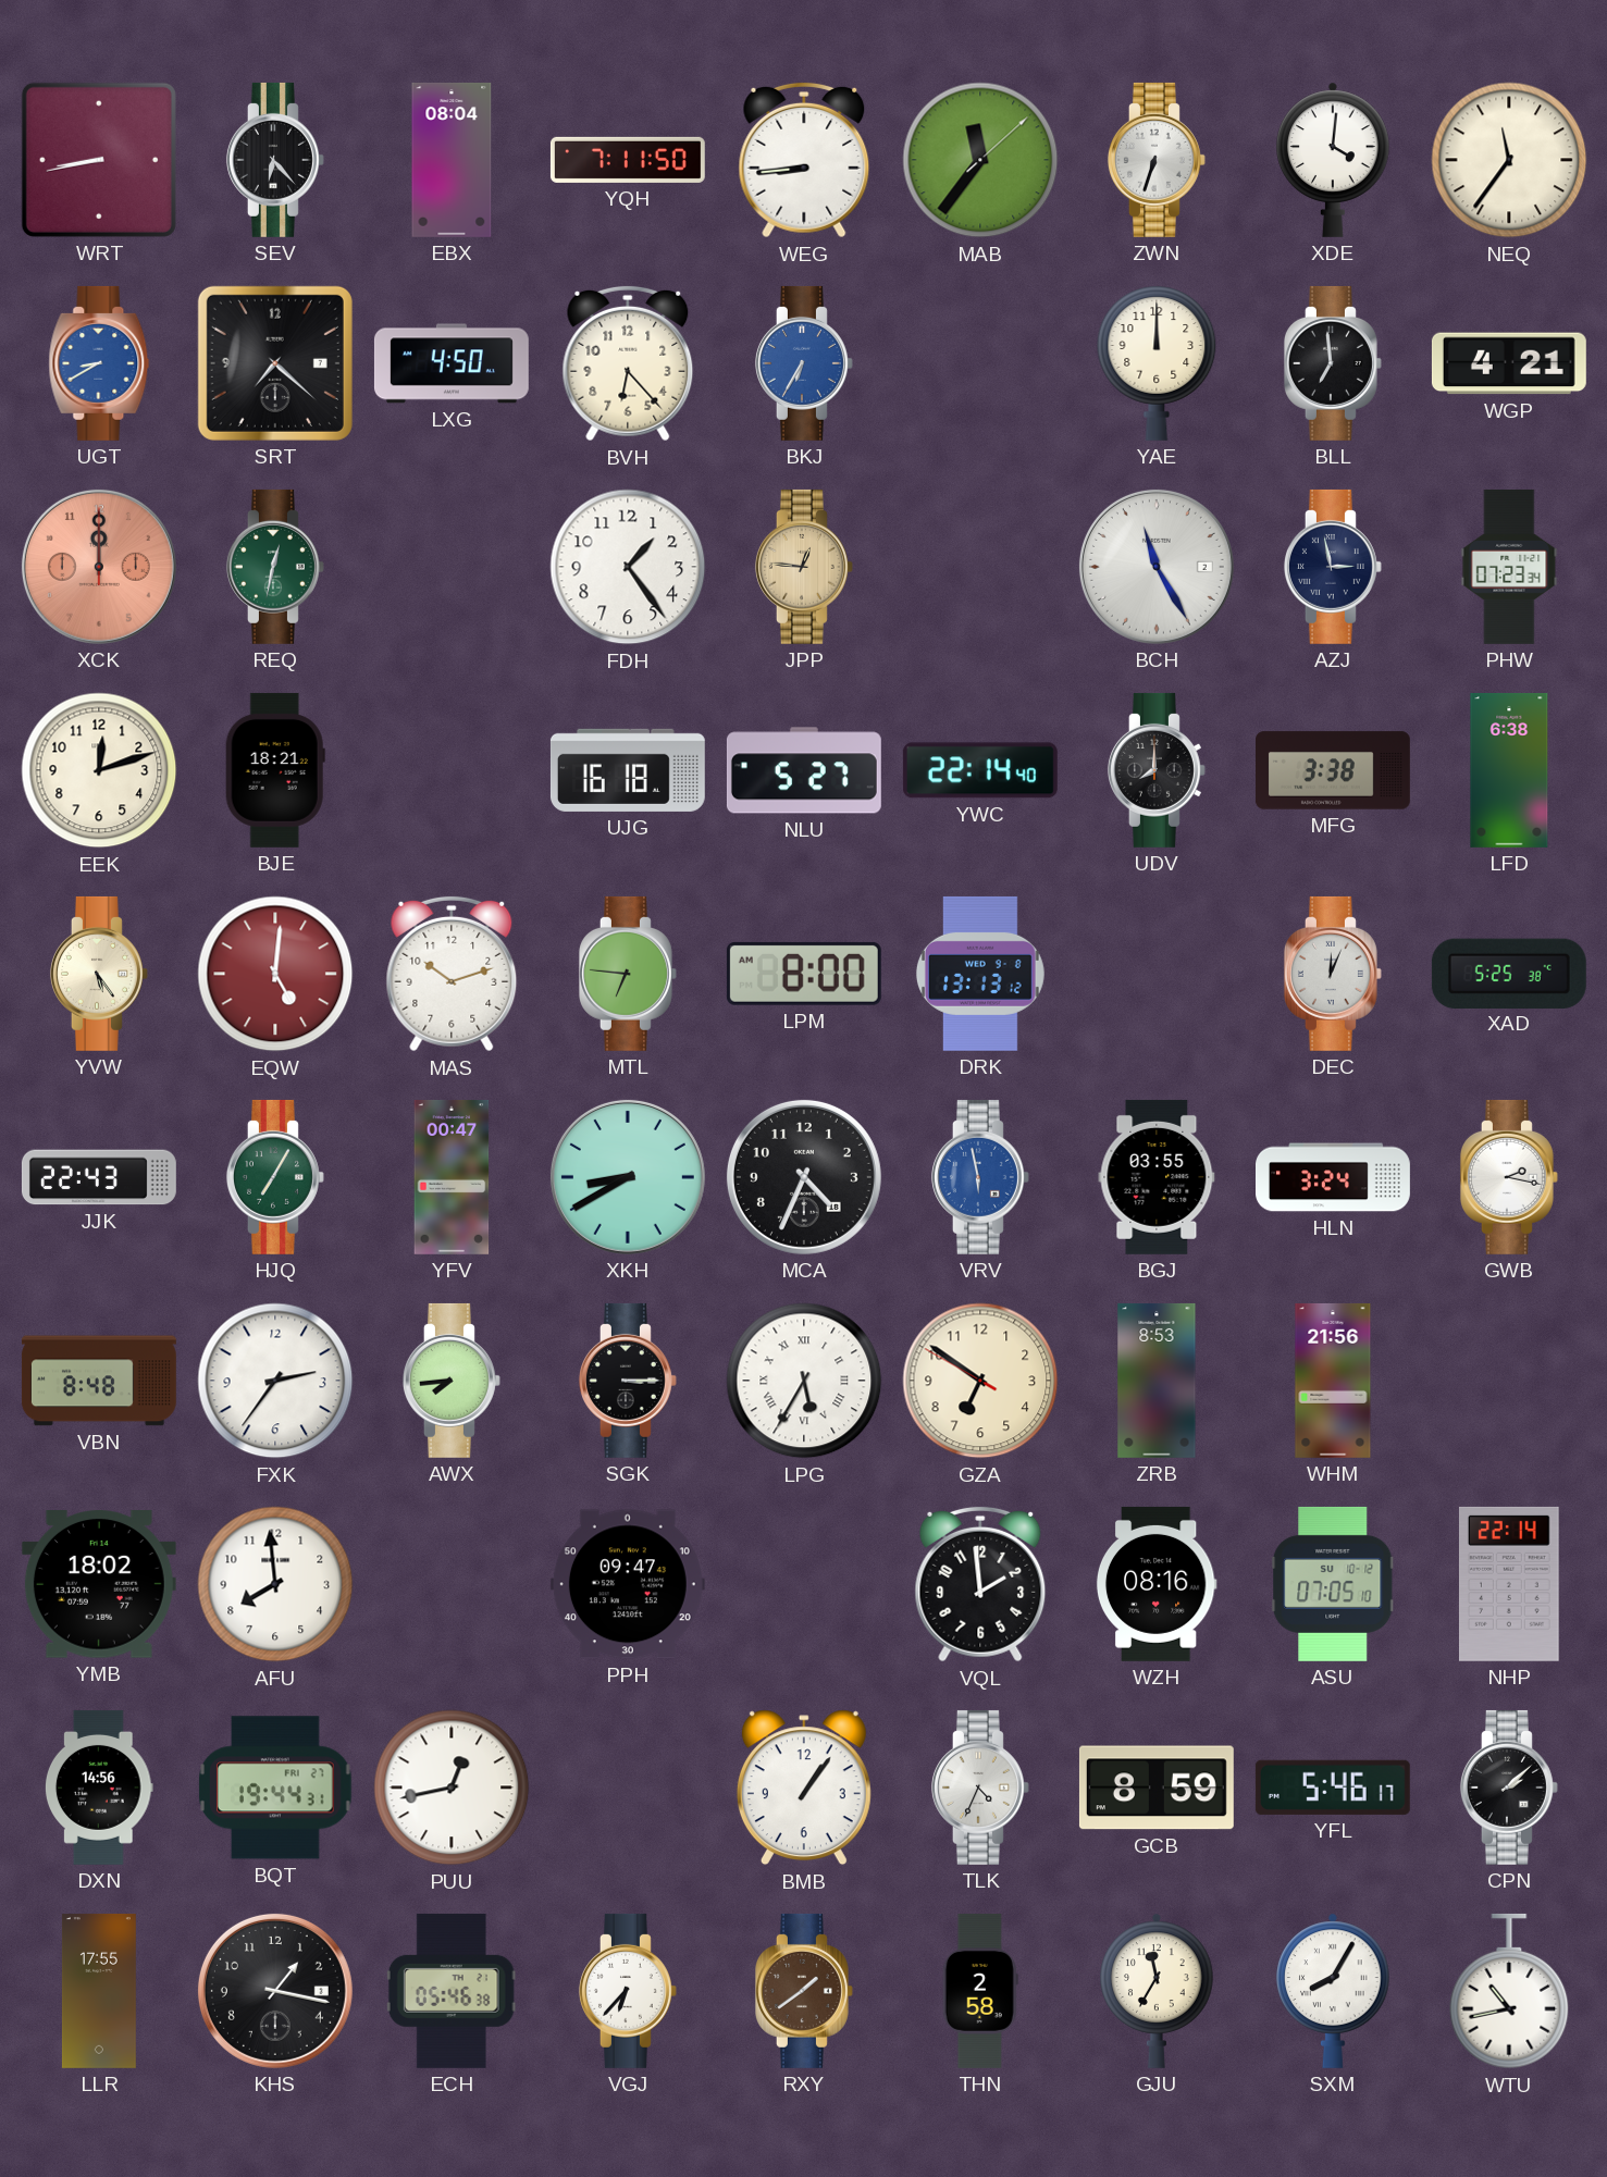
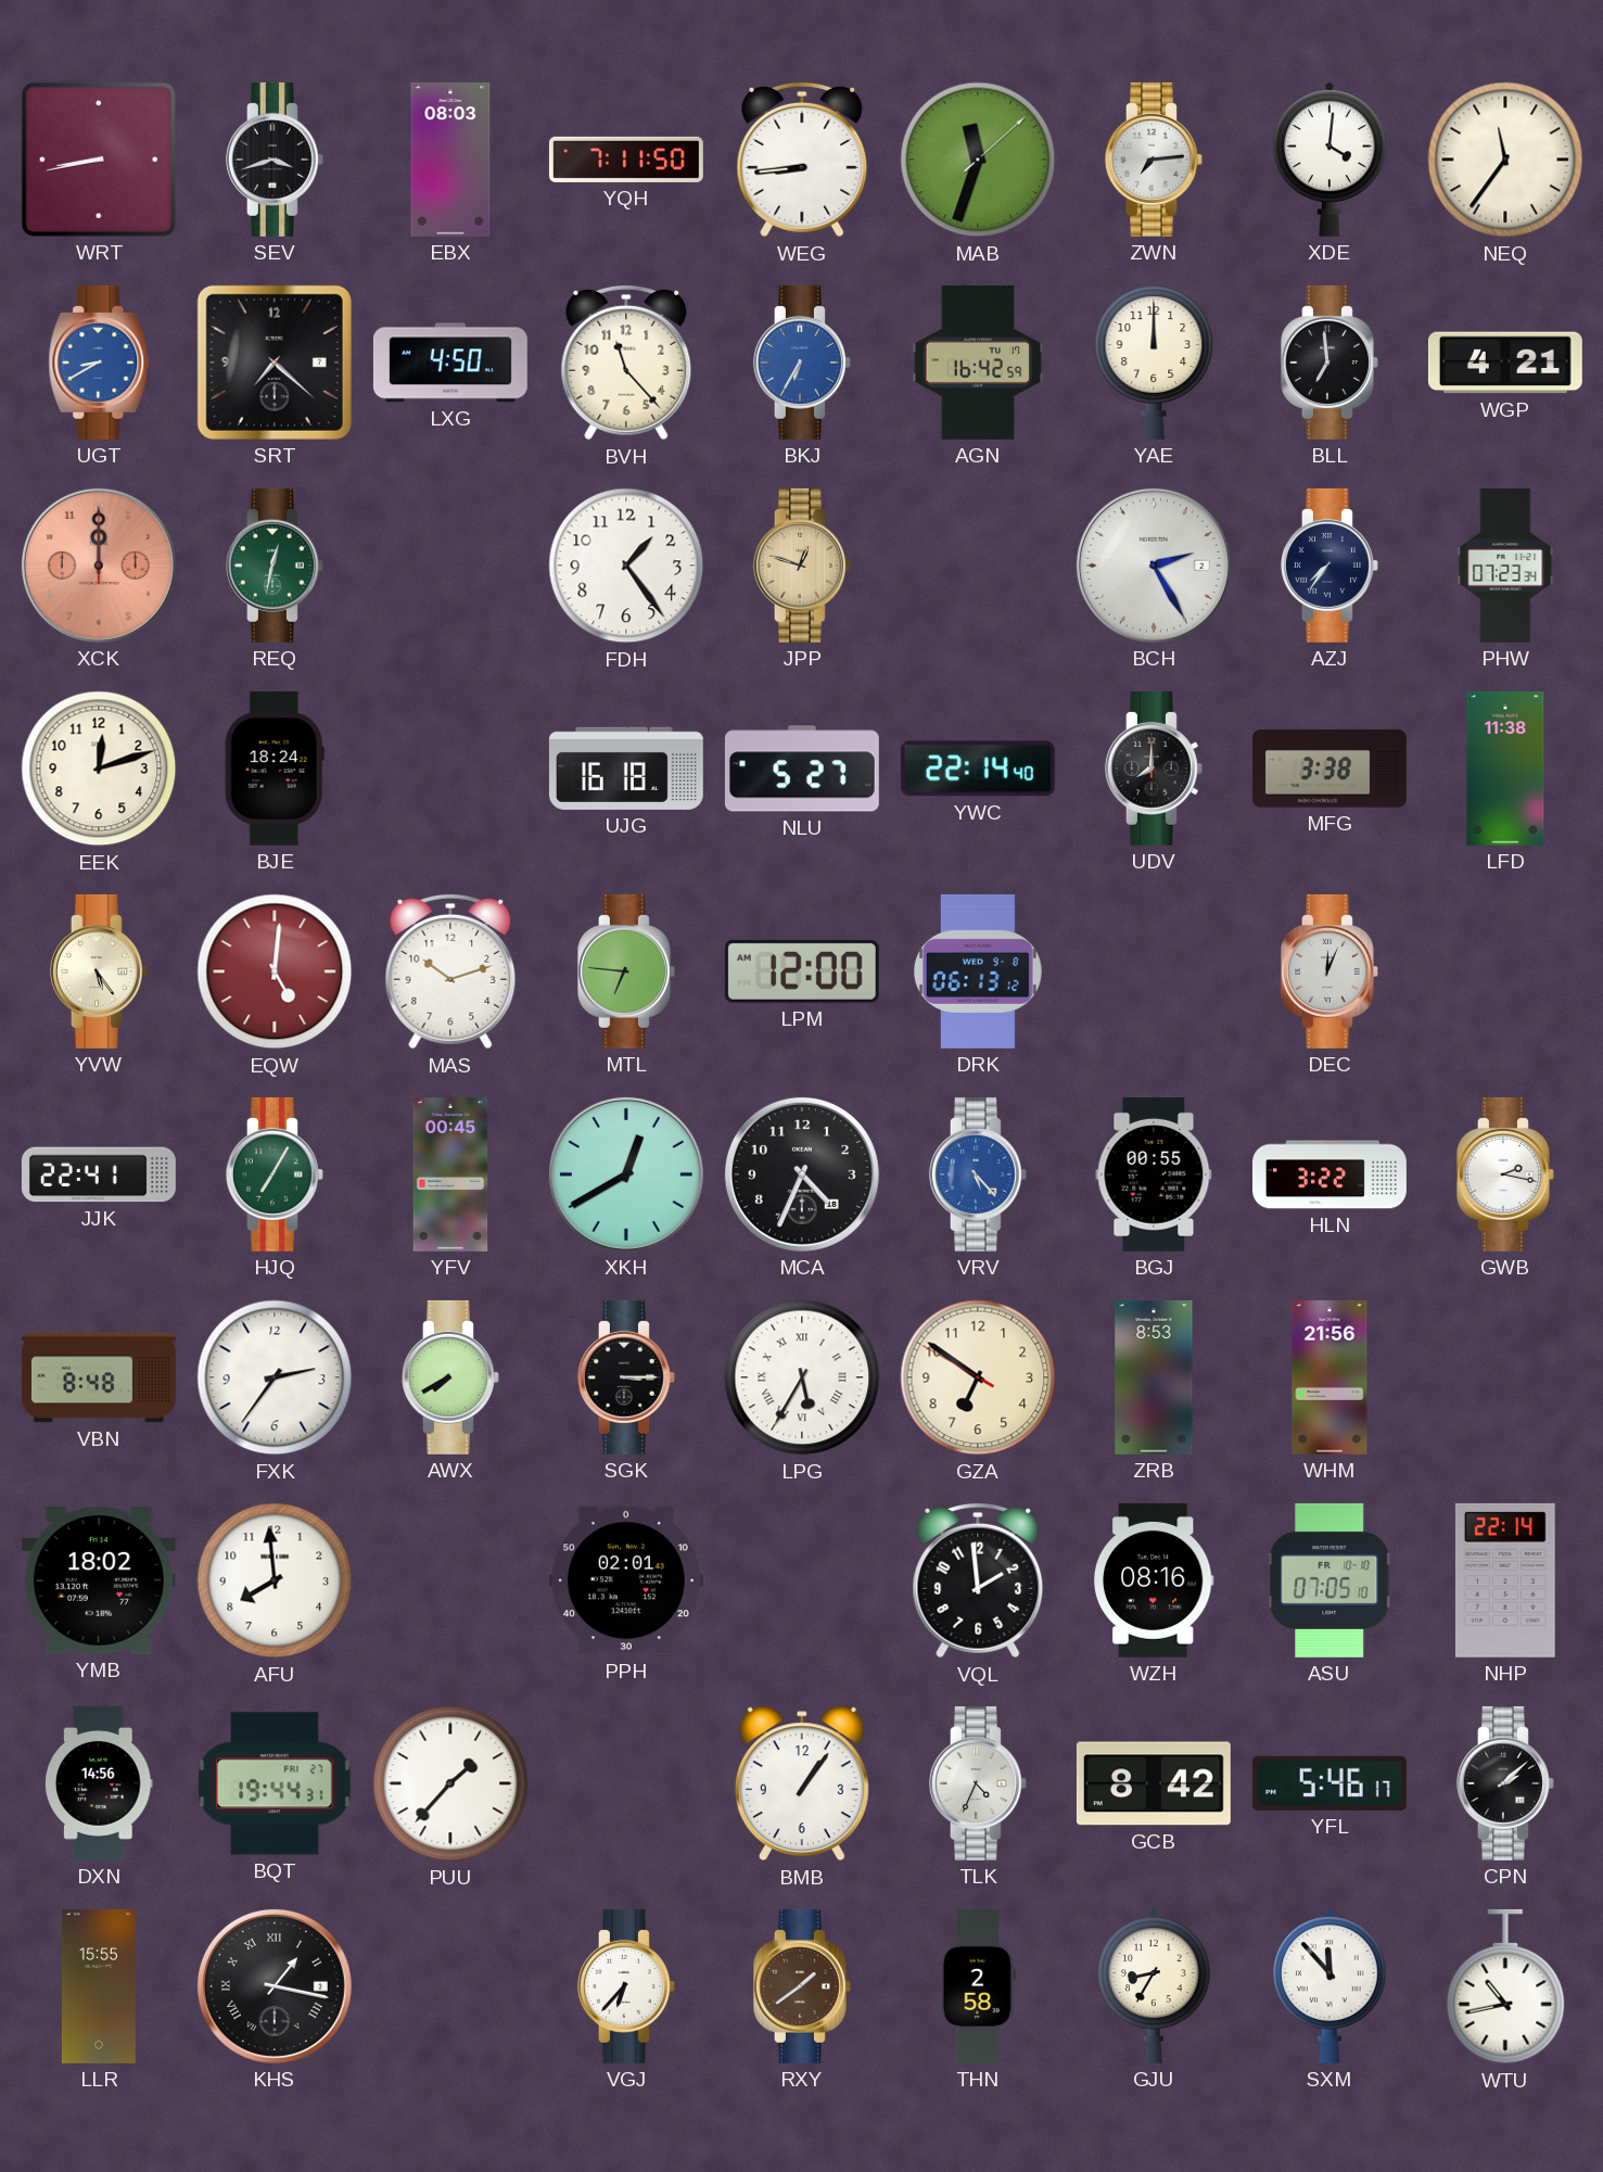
SEV: 6:23 -> 3:42 (275, 160)
EBX: 08:04 -> 08:03 (450, 160)
MAB: 11:36 -> 11:33 (978, 160)
ZWN: 6:33 -> 7:14 (1154, 160)
BVH: 6:23 -> 11:23 (626, 363)
AGN: none -> 16:42 (978, 363)
JPP: 12:46 -> 12:48 (802, 566)
BCH: 11:25 -> 2:25 (1154, 566)
AZJ: 2:58 -> 7:36 (1330, 566)
BJE: 18:21 -> 18:24 (275, 769)
LFD: 6:38 -> 11:38 (1505, 769)
LPM: 8:00 -> 12:00 (802, 971)
DRK: 13:13 -> 06:13 (978, 971)
XAD: 5:25 -> none (1509, 973)
JJK: 22:43 -> 22:41 (99, 1174)
YFV: 00:47 -> 00:45 (450, 1174)
XKH: 8:40 -> 12:40 (626, 1174)
VRV: 5:58 -> 5:23 (978, 1174)
BGJ: 03:55 -> 00:55 (1154, 1174)
HLN: 3:24 -> 3:22 (1331, 1174)
AWX: 7:44 -> 7:40 (450, 1377)
PPH: 09:47 -> 02:01 (626, 1580)
ASU date: SU 10-12 -> FR 10-10 (1330, 1580)
PUU: 12:43 -> 1:37 (450, 1783)
GCB: 8:59 -> 8:42 (1154, 1783)
LLR: 17:55 -> 15:55 (99, 1986)
KHS numerals: Arabic -> Roman (275, 1986)
ECH: 05:46 -> none (452, 1991)
GJU: 11:35 -> 8:35 (1154, 1986)
SXM: 8:05 -> 11:53 (1330, 1986)
